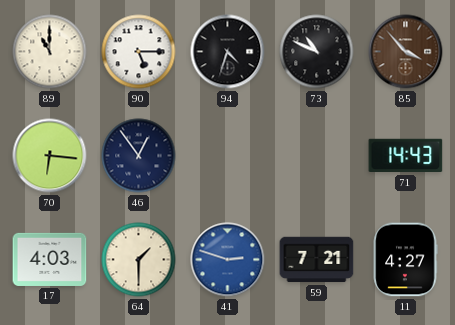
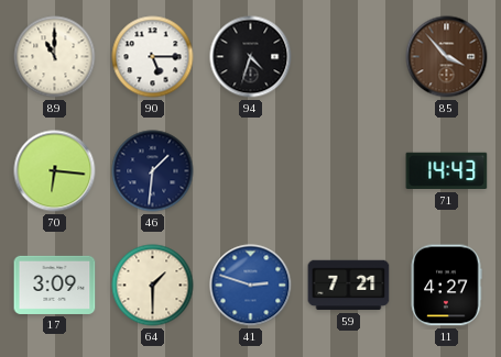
73: 10:49 -> none (317, 52)
46: 12:54 -> 1:31 (153, 171)
17: 4:03 -> 3:09 (55, 285)
